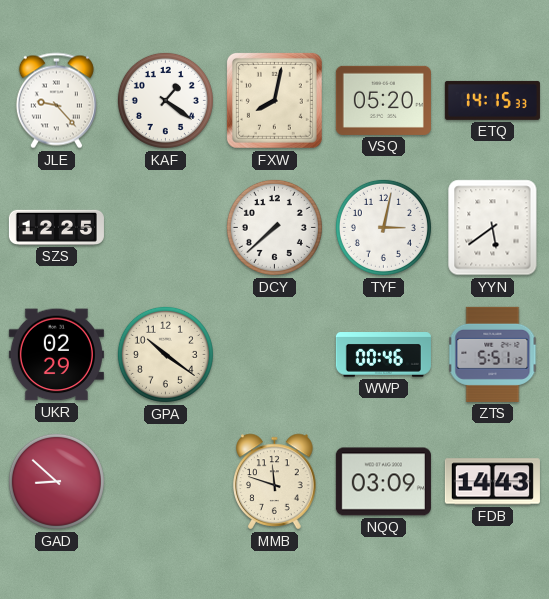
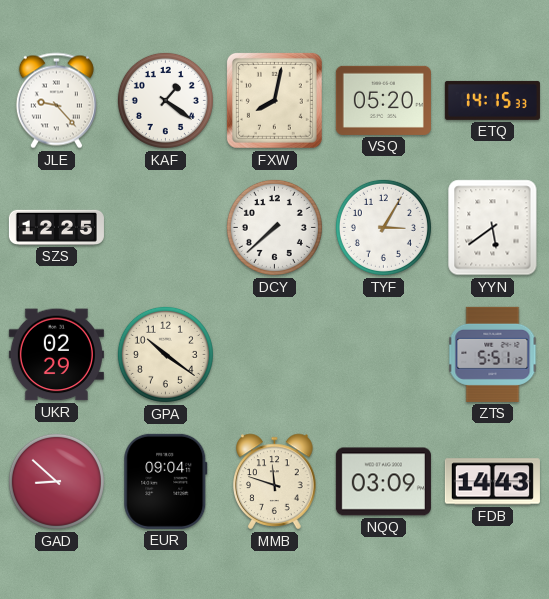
TYF: 3:02 -> 3:05 (383, 227)
WWP: 00:46 -> none (383, 355)
EUR: none -> 09:04 (166, 481)
